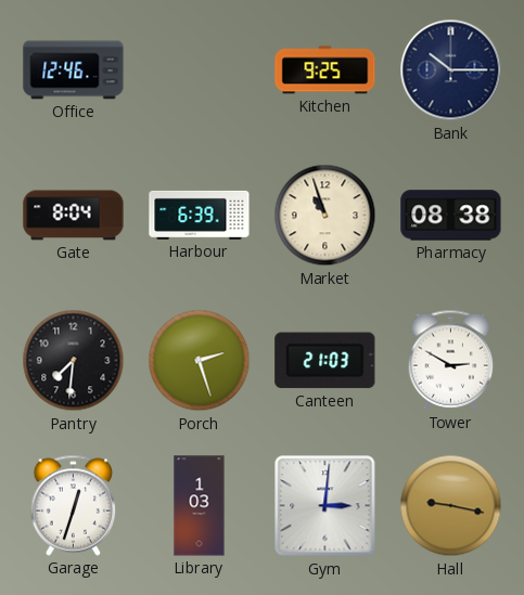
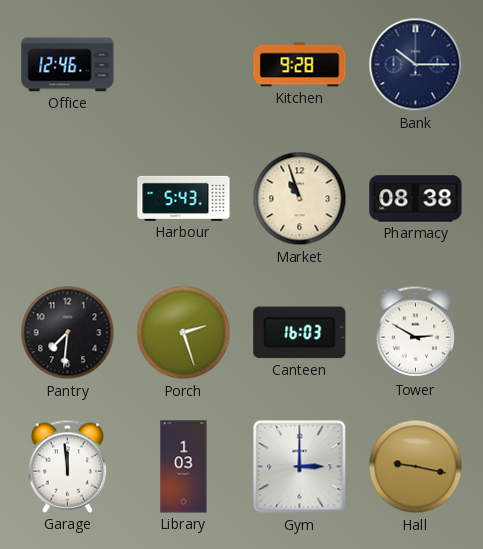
Kitchen: 9:25 -> 9:28 (300, 65)
Gate: 8:04 -> none (74, 216)
Harbour: 6:39 -> 5:43 (184, 198)
Canteen: 21:03 -> 16:03 (300, 333)
Garage: 12:33 -> 11:59 (68, 466)
Gym: 3:01 -> 3:00 (300, 467)
